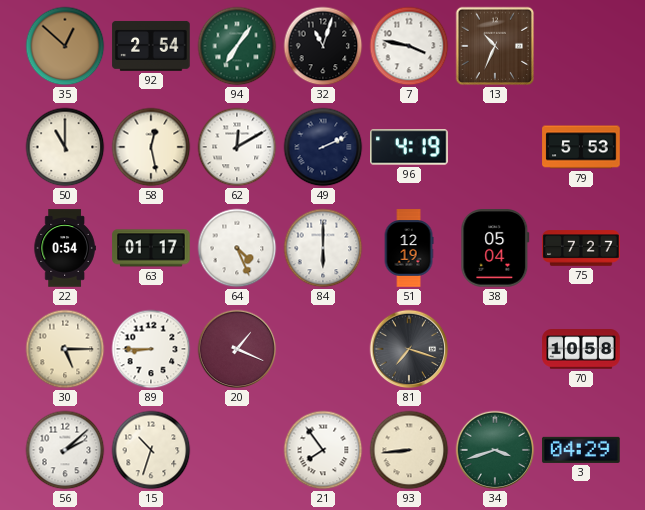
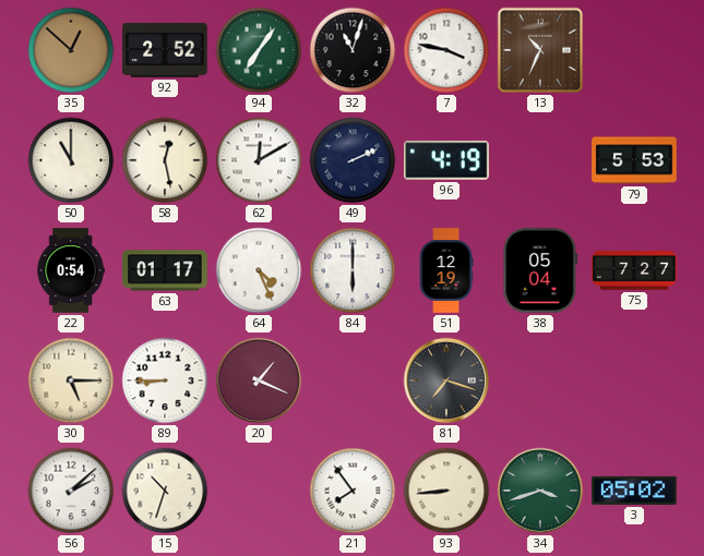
92: 2:54 -> 2:52 (165, 50)
70: 10:58 -> none (581, 349)
3: 04:29 -> 05:02 (634, 491)
